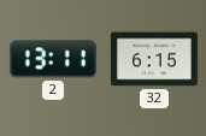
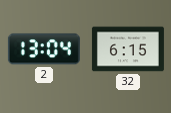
2: 13:11 -> 13:04 (44, 49)
